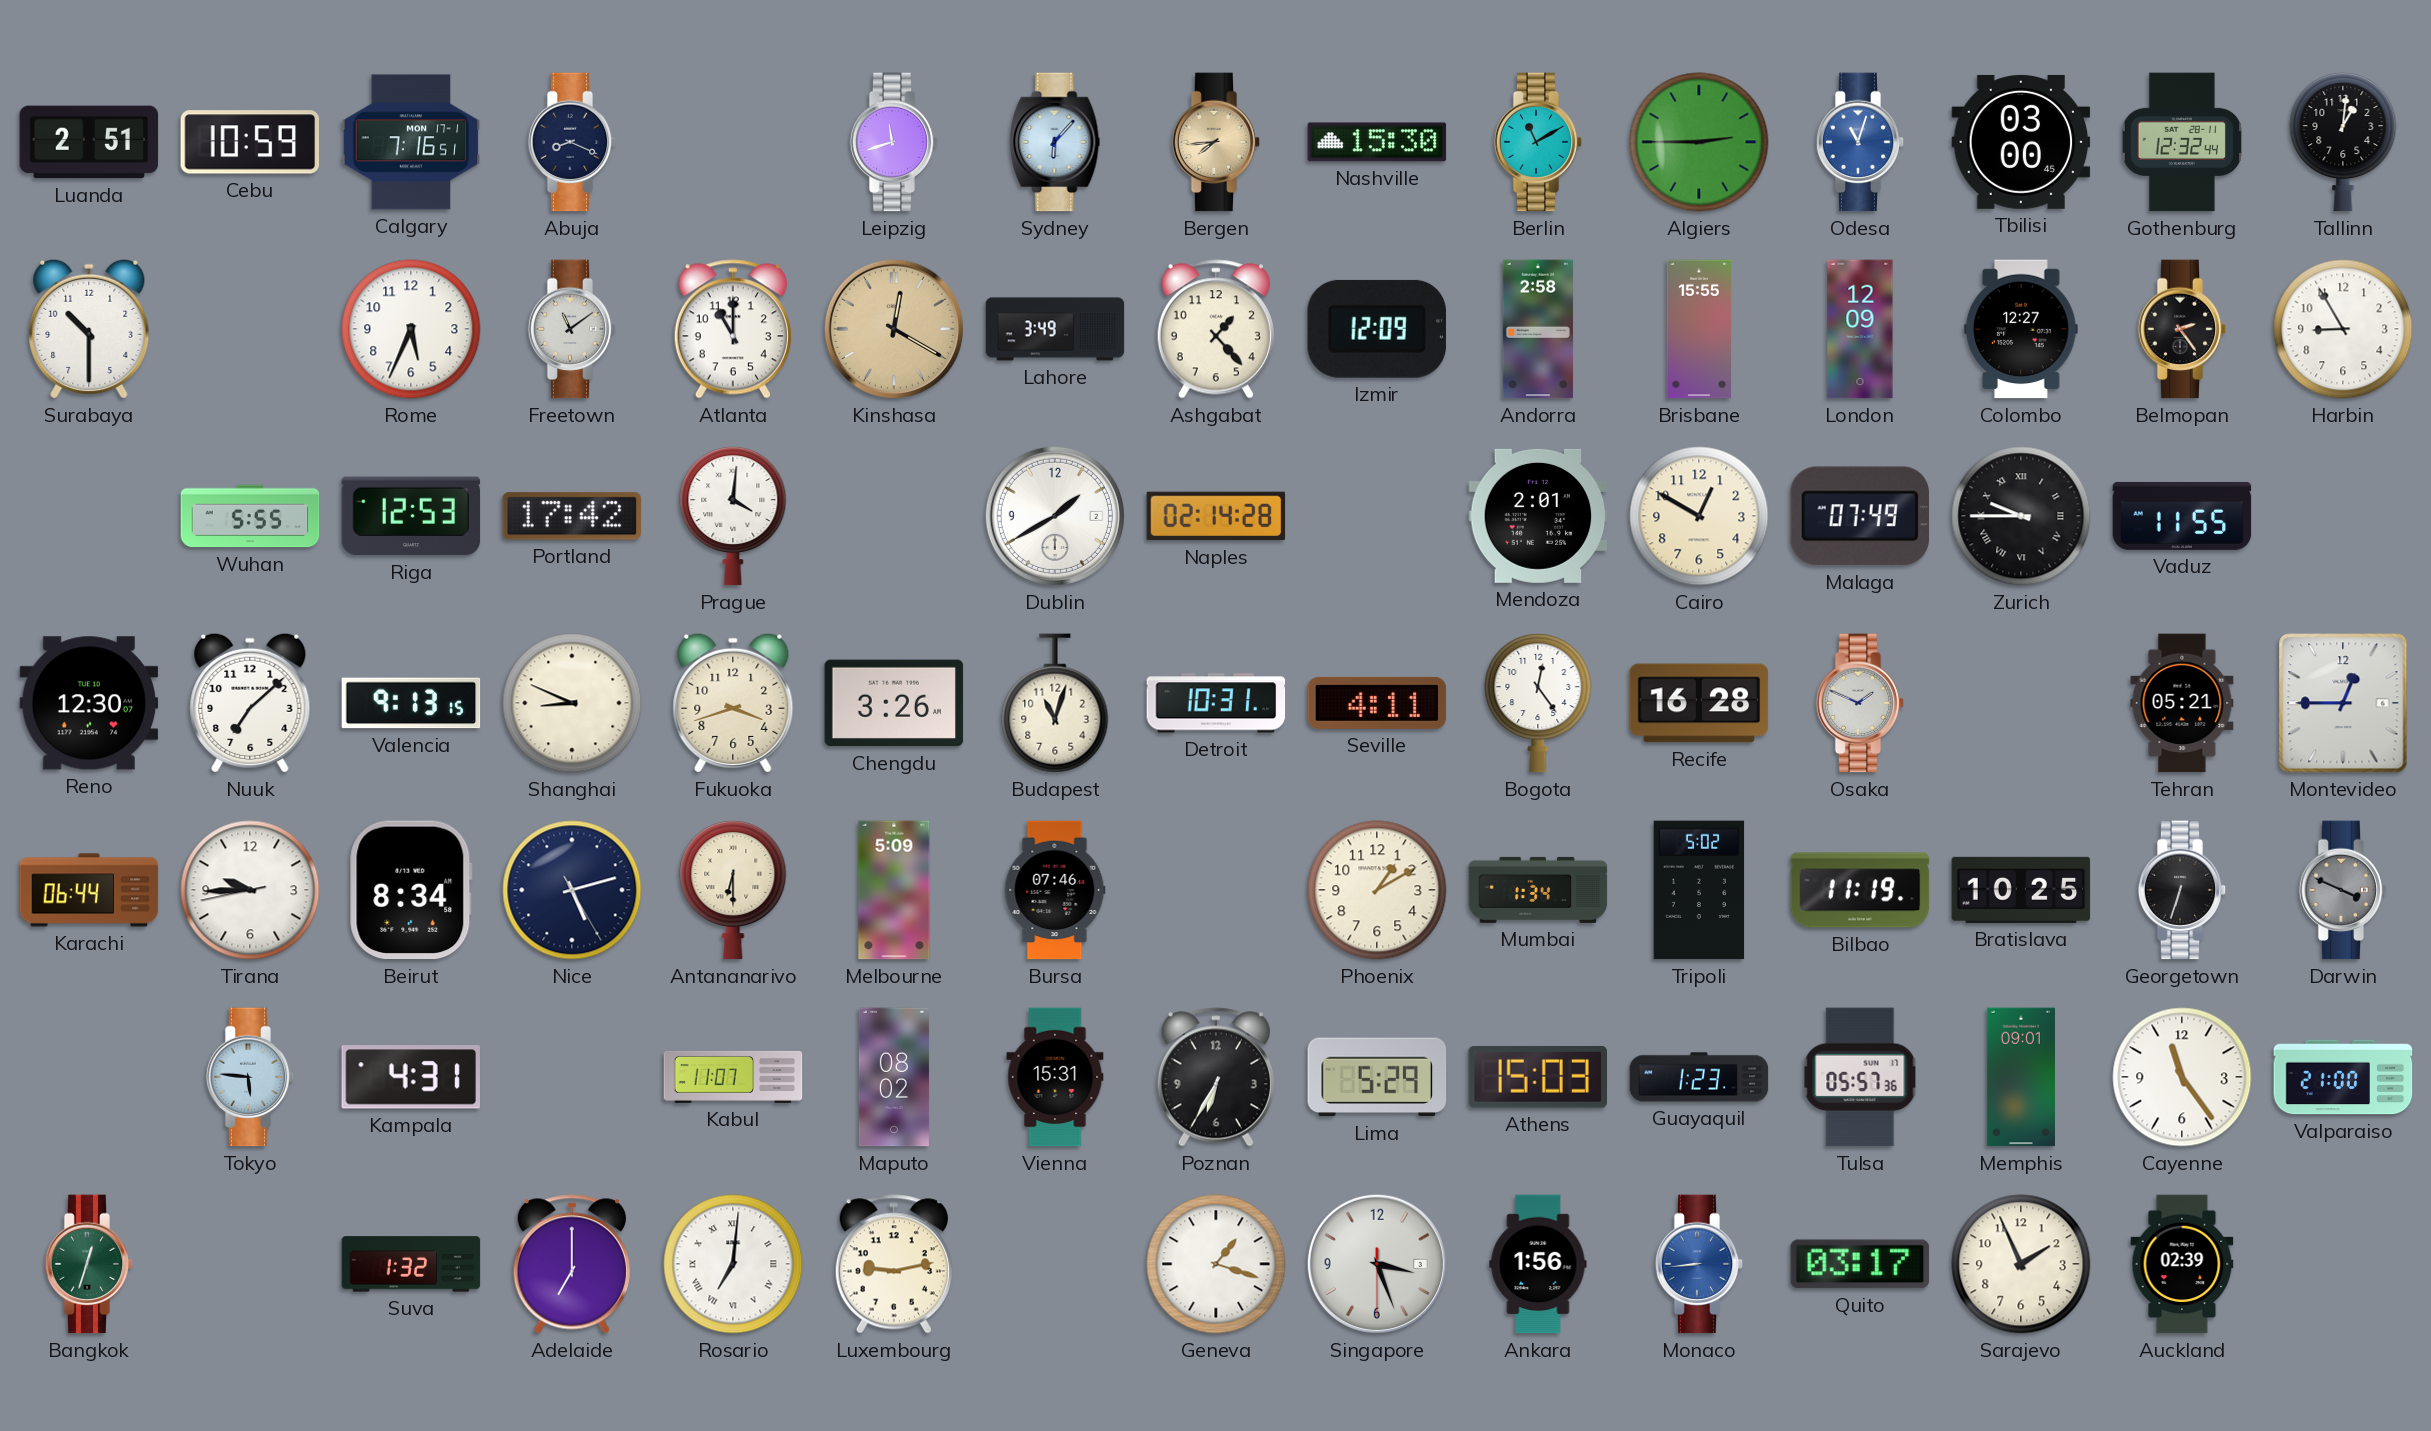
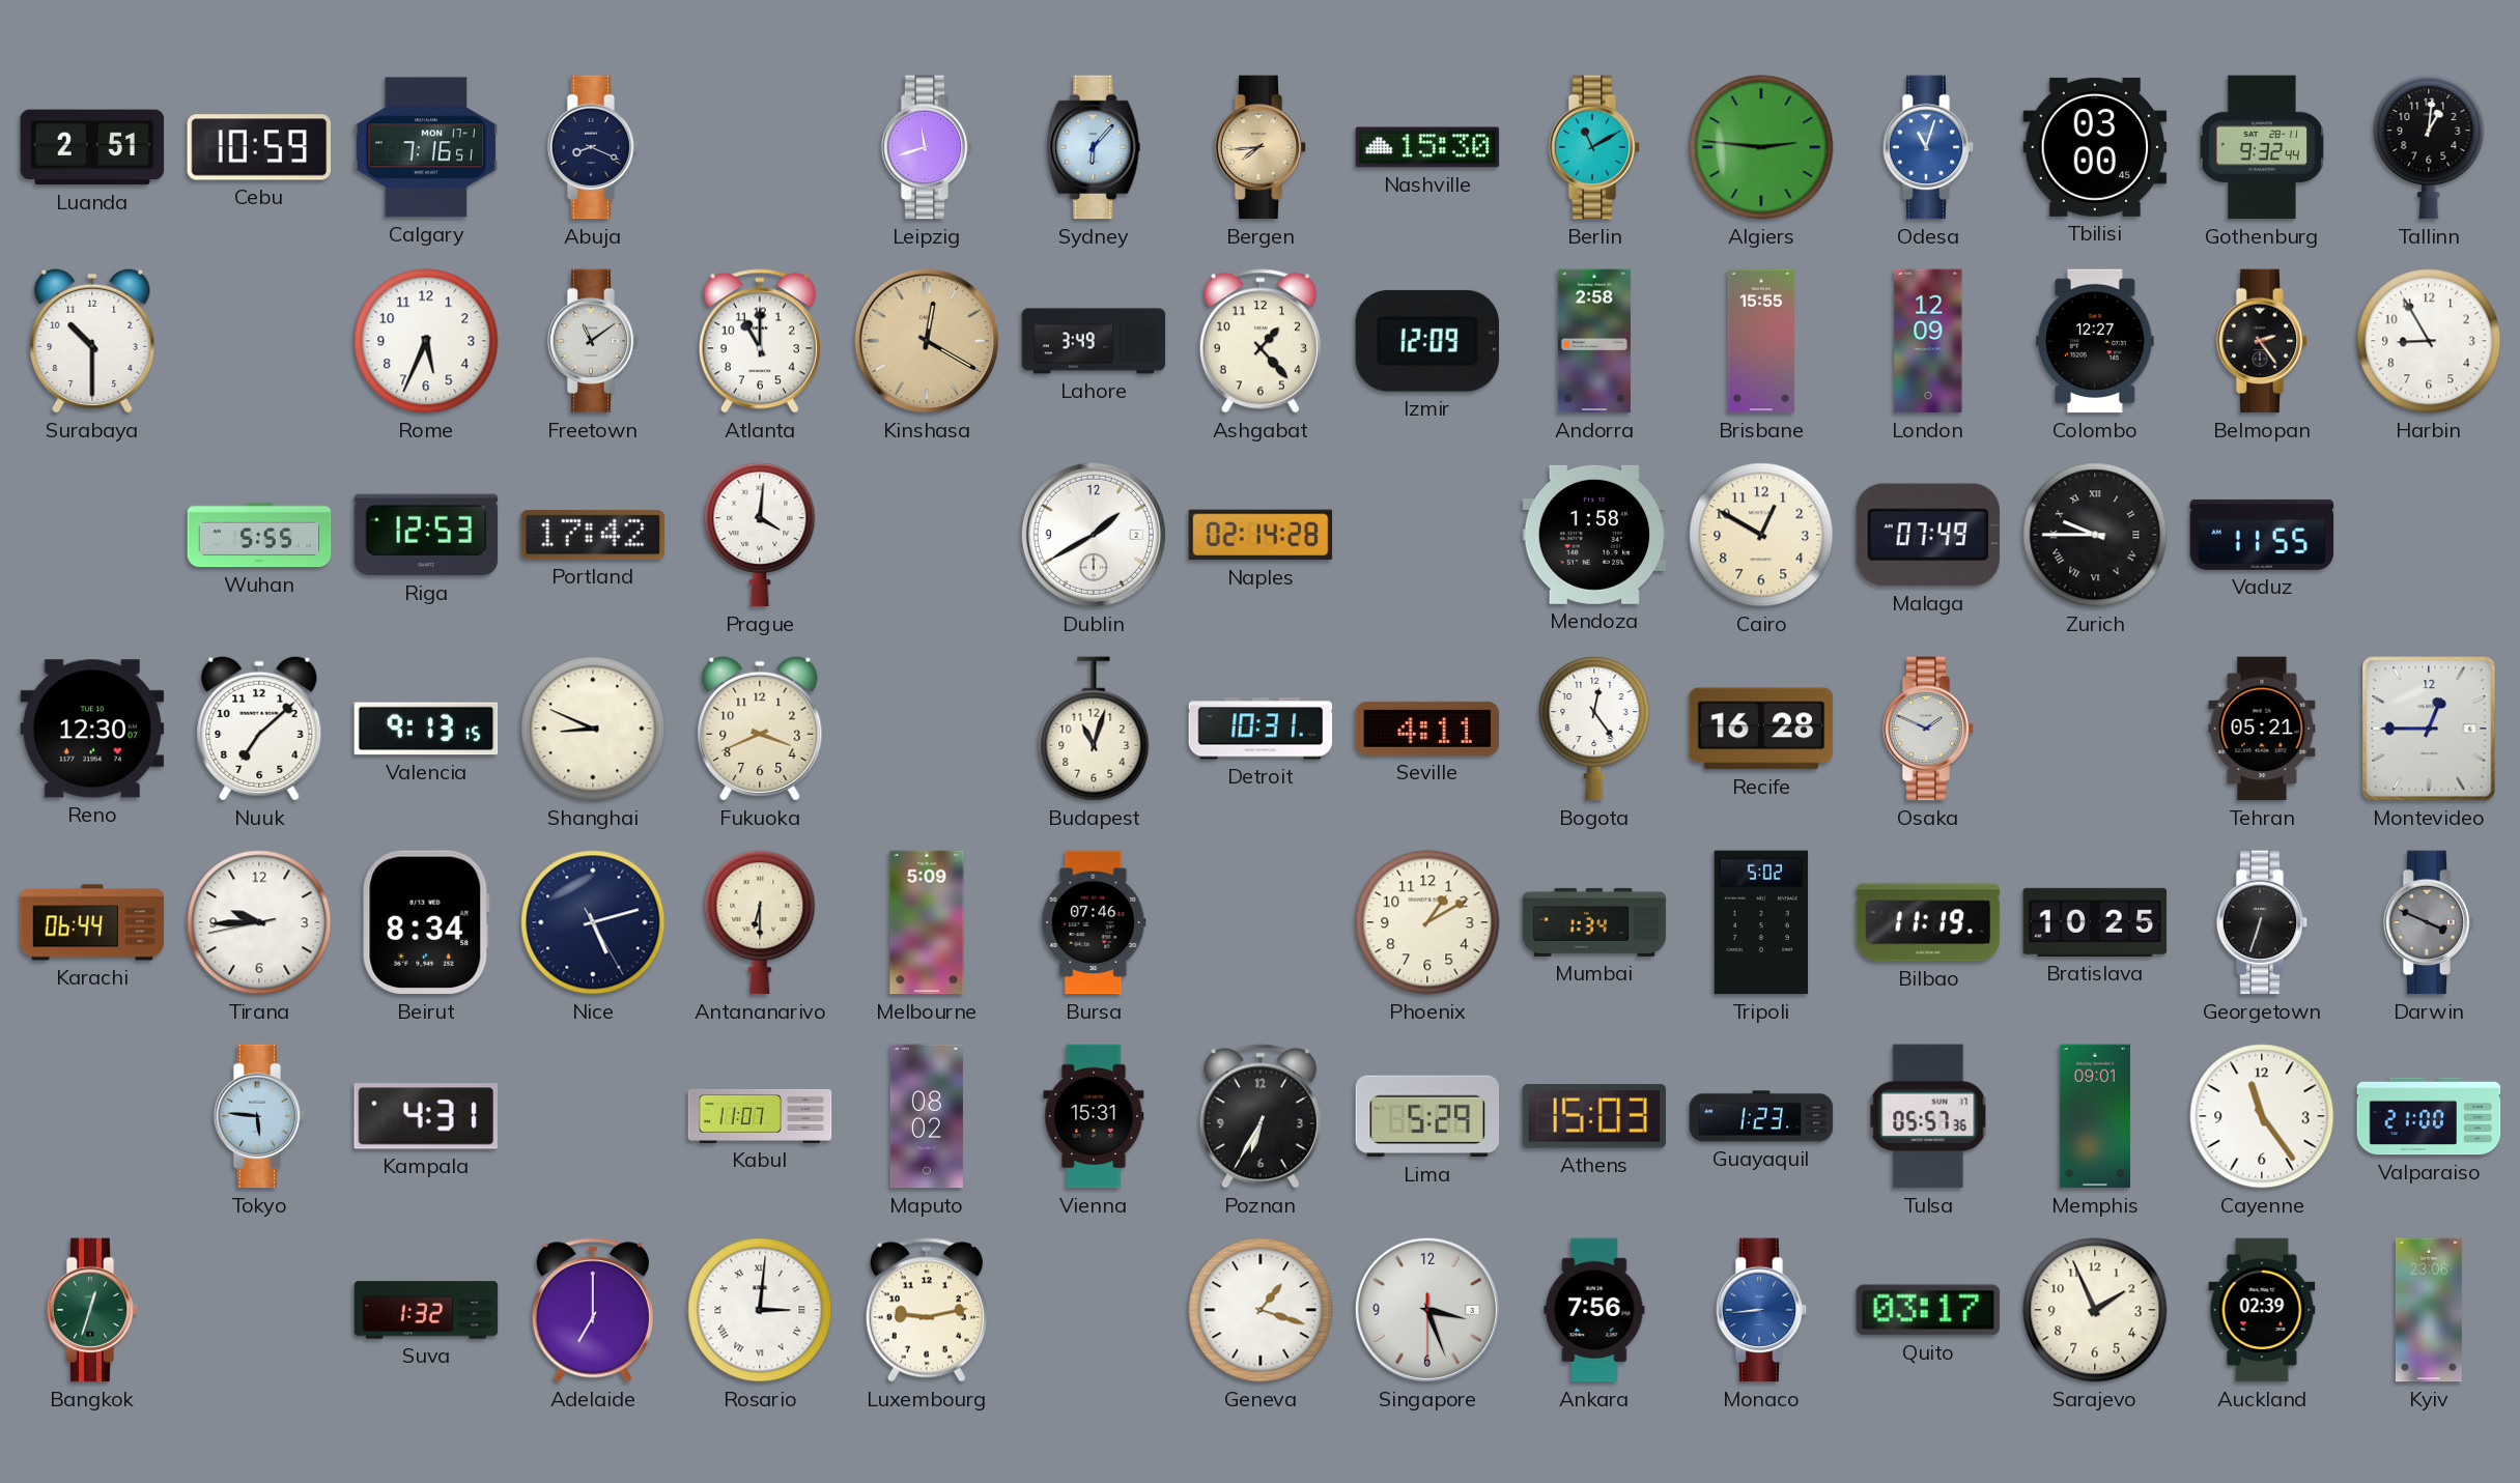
Algiers: 2:45 -> 2:46 (1761, 147)
Gothenburg: 12:32 -> 9:32 (2262, 147)
Mendoza: 2:01 -> 1:58 (1594, 535)
Fukuoka: 3:42 -> 3:41 (760, 729)
Chengdu: 3:26 -> none (894, 703)
Rosario: 7:01 -> 3:01 (760, 1310)
Ankara: 1:56 -> 7:56 (1594, 1310)
Kyiv: none -> 23:06 (2429, 1310)
